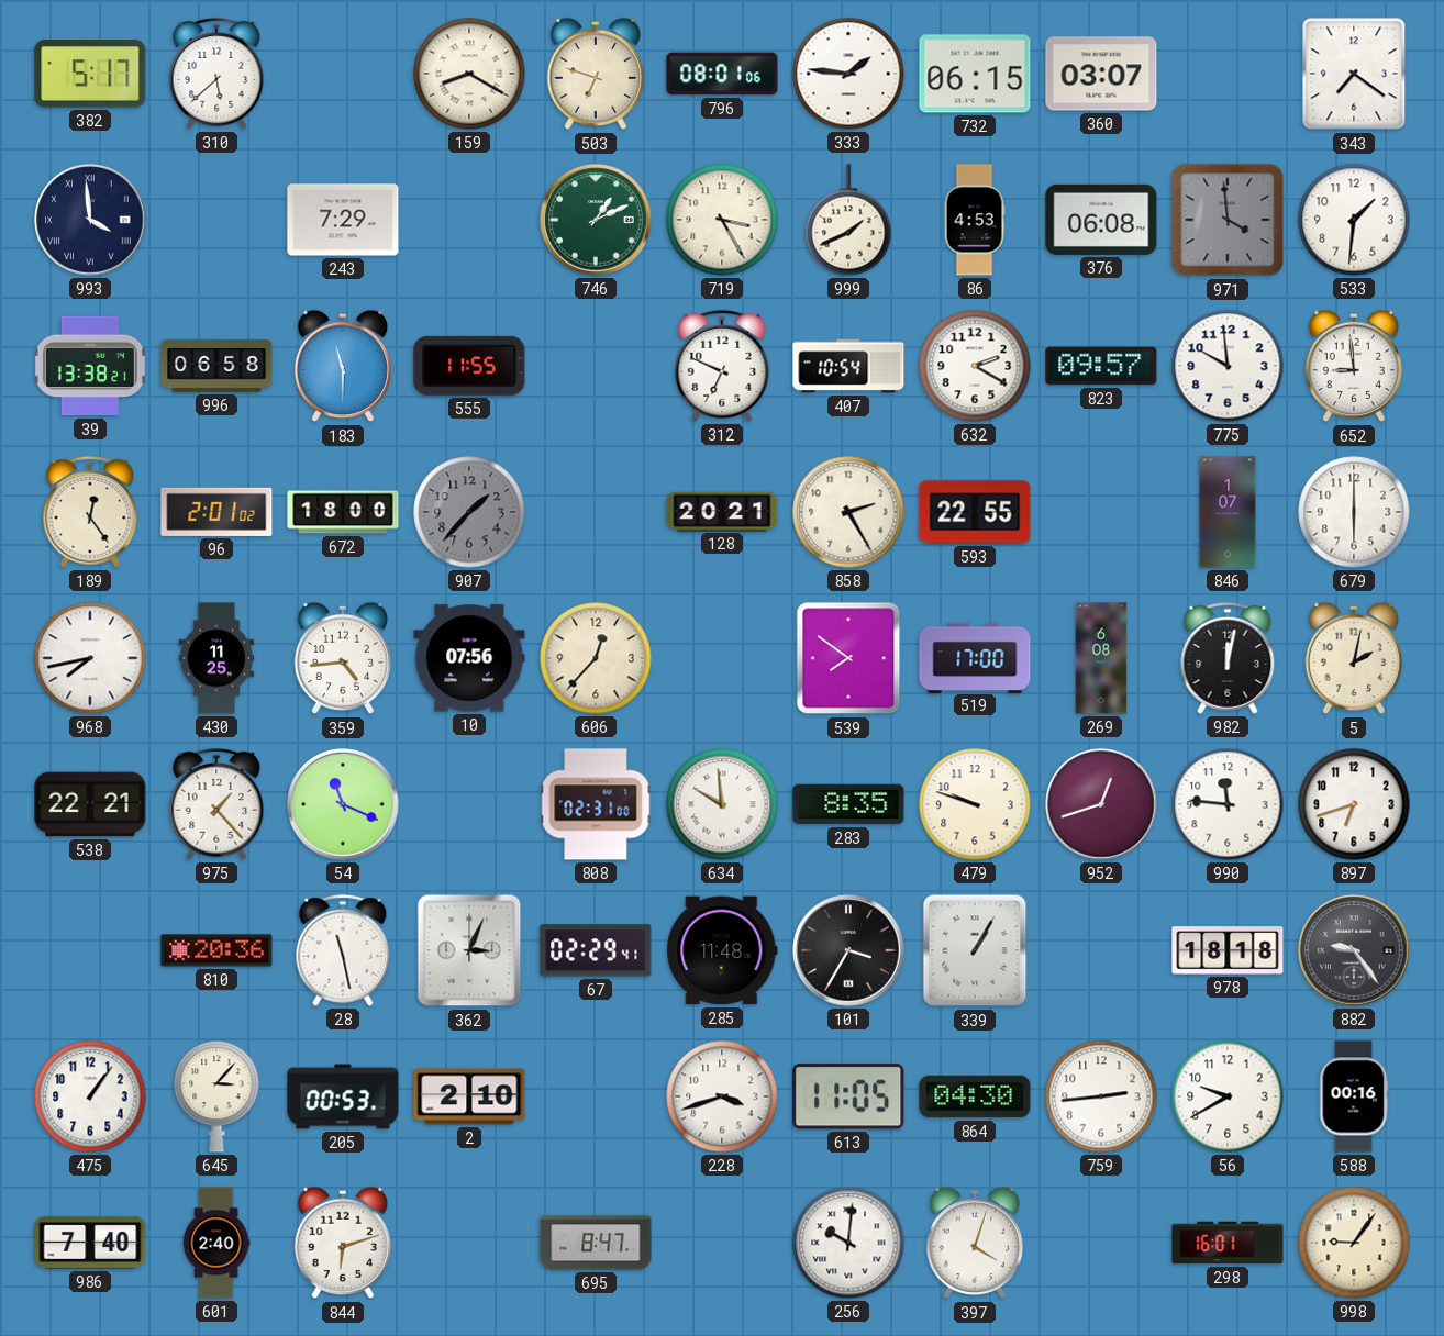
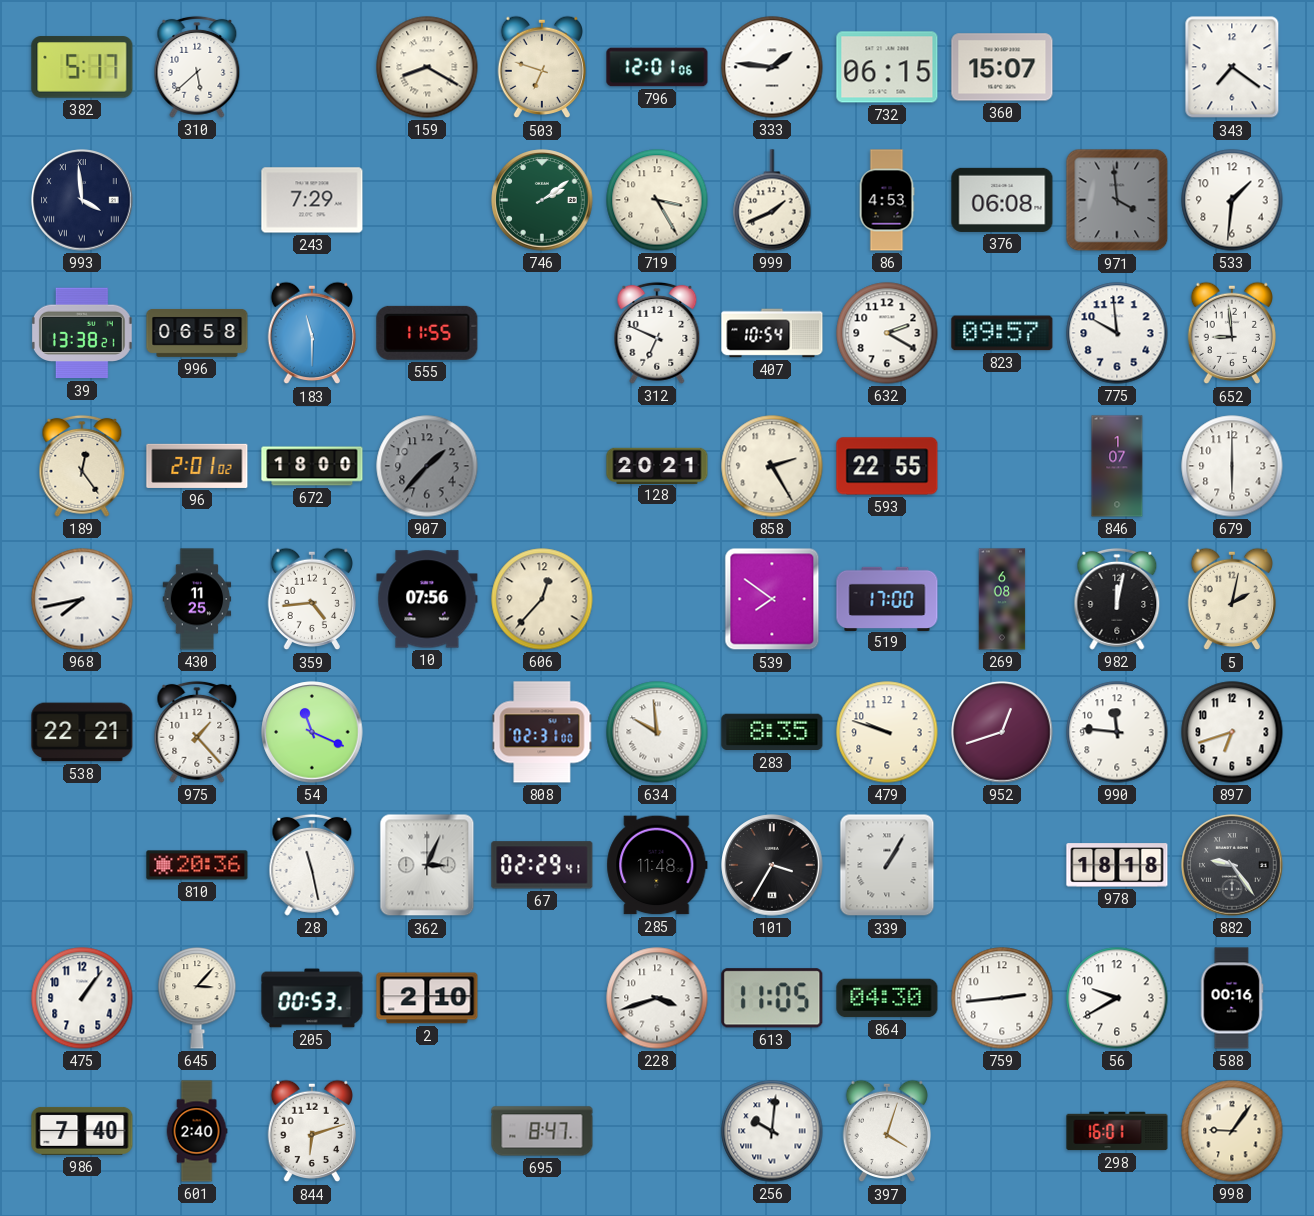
796: 08:01 -> 12:01 (657, 67)
360: 03:07 -> 15:07 (1002, 67)
746: 1:11 -> 2:09 (542, 200)
